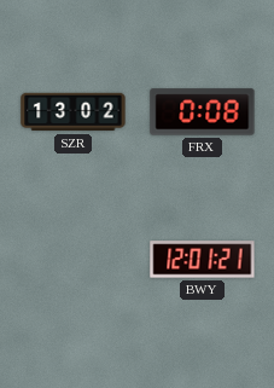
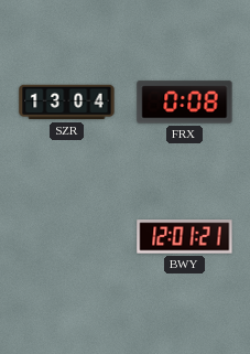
SZR: 13:02 -> 13:04 (67, 103)
